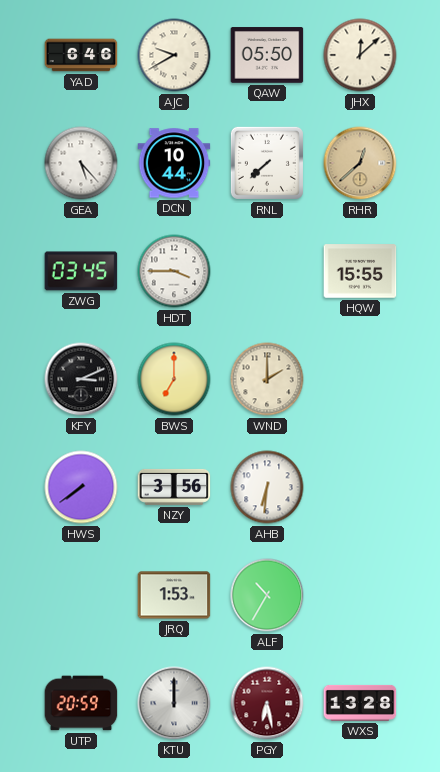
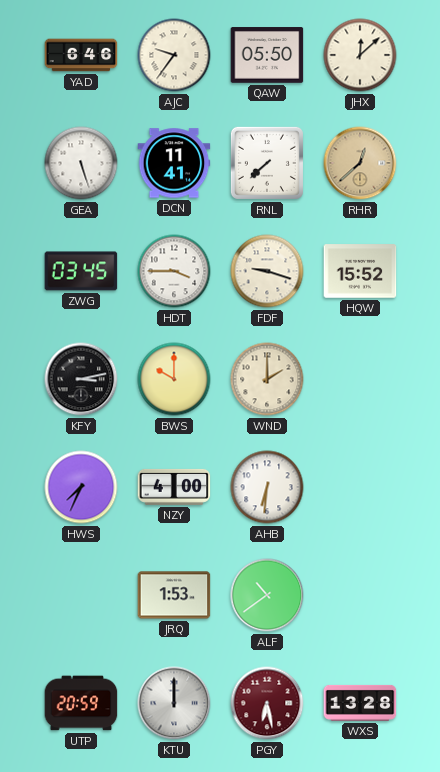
AJC: 9:40 -> 9:36 (174, 55)
GEA: 5:23 -> 5:27 (81, 163)
DCN: 10:44 -> 11:41 (174, 163)
FDF: none -> 9:18 (267, 271)
HQW: 15:55 -> 15:52 (360, 271)
KFY: 3:11 -> 3:13 (81, 379)
BWS: 7:00 -> 10:00 (174, 379)
HWS: 7:39 -> 7:34 (81, 487)
NZY: 3:56 -> 4:00 (174, 487)
ALF: 10:35 -> 10:39 (267, 595)
